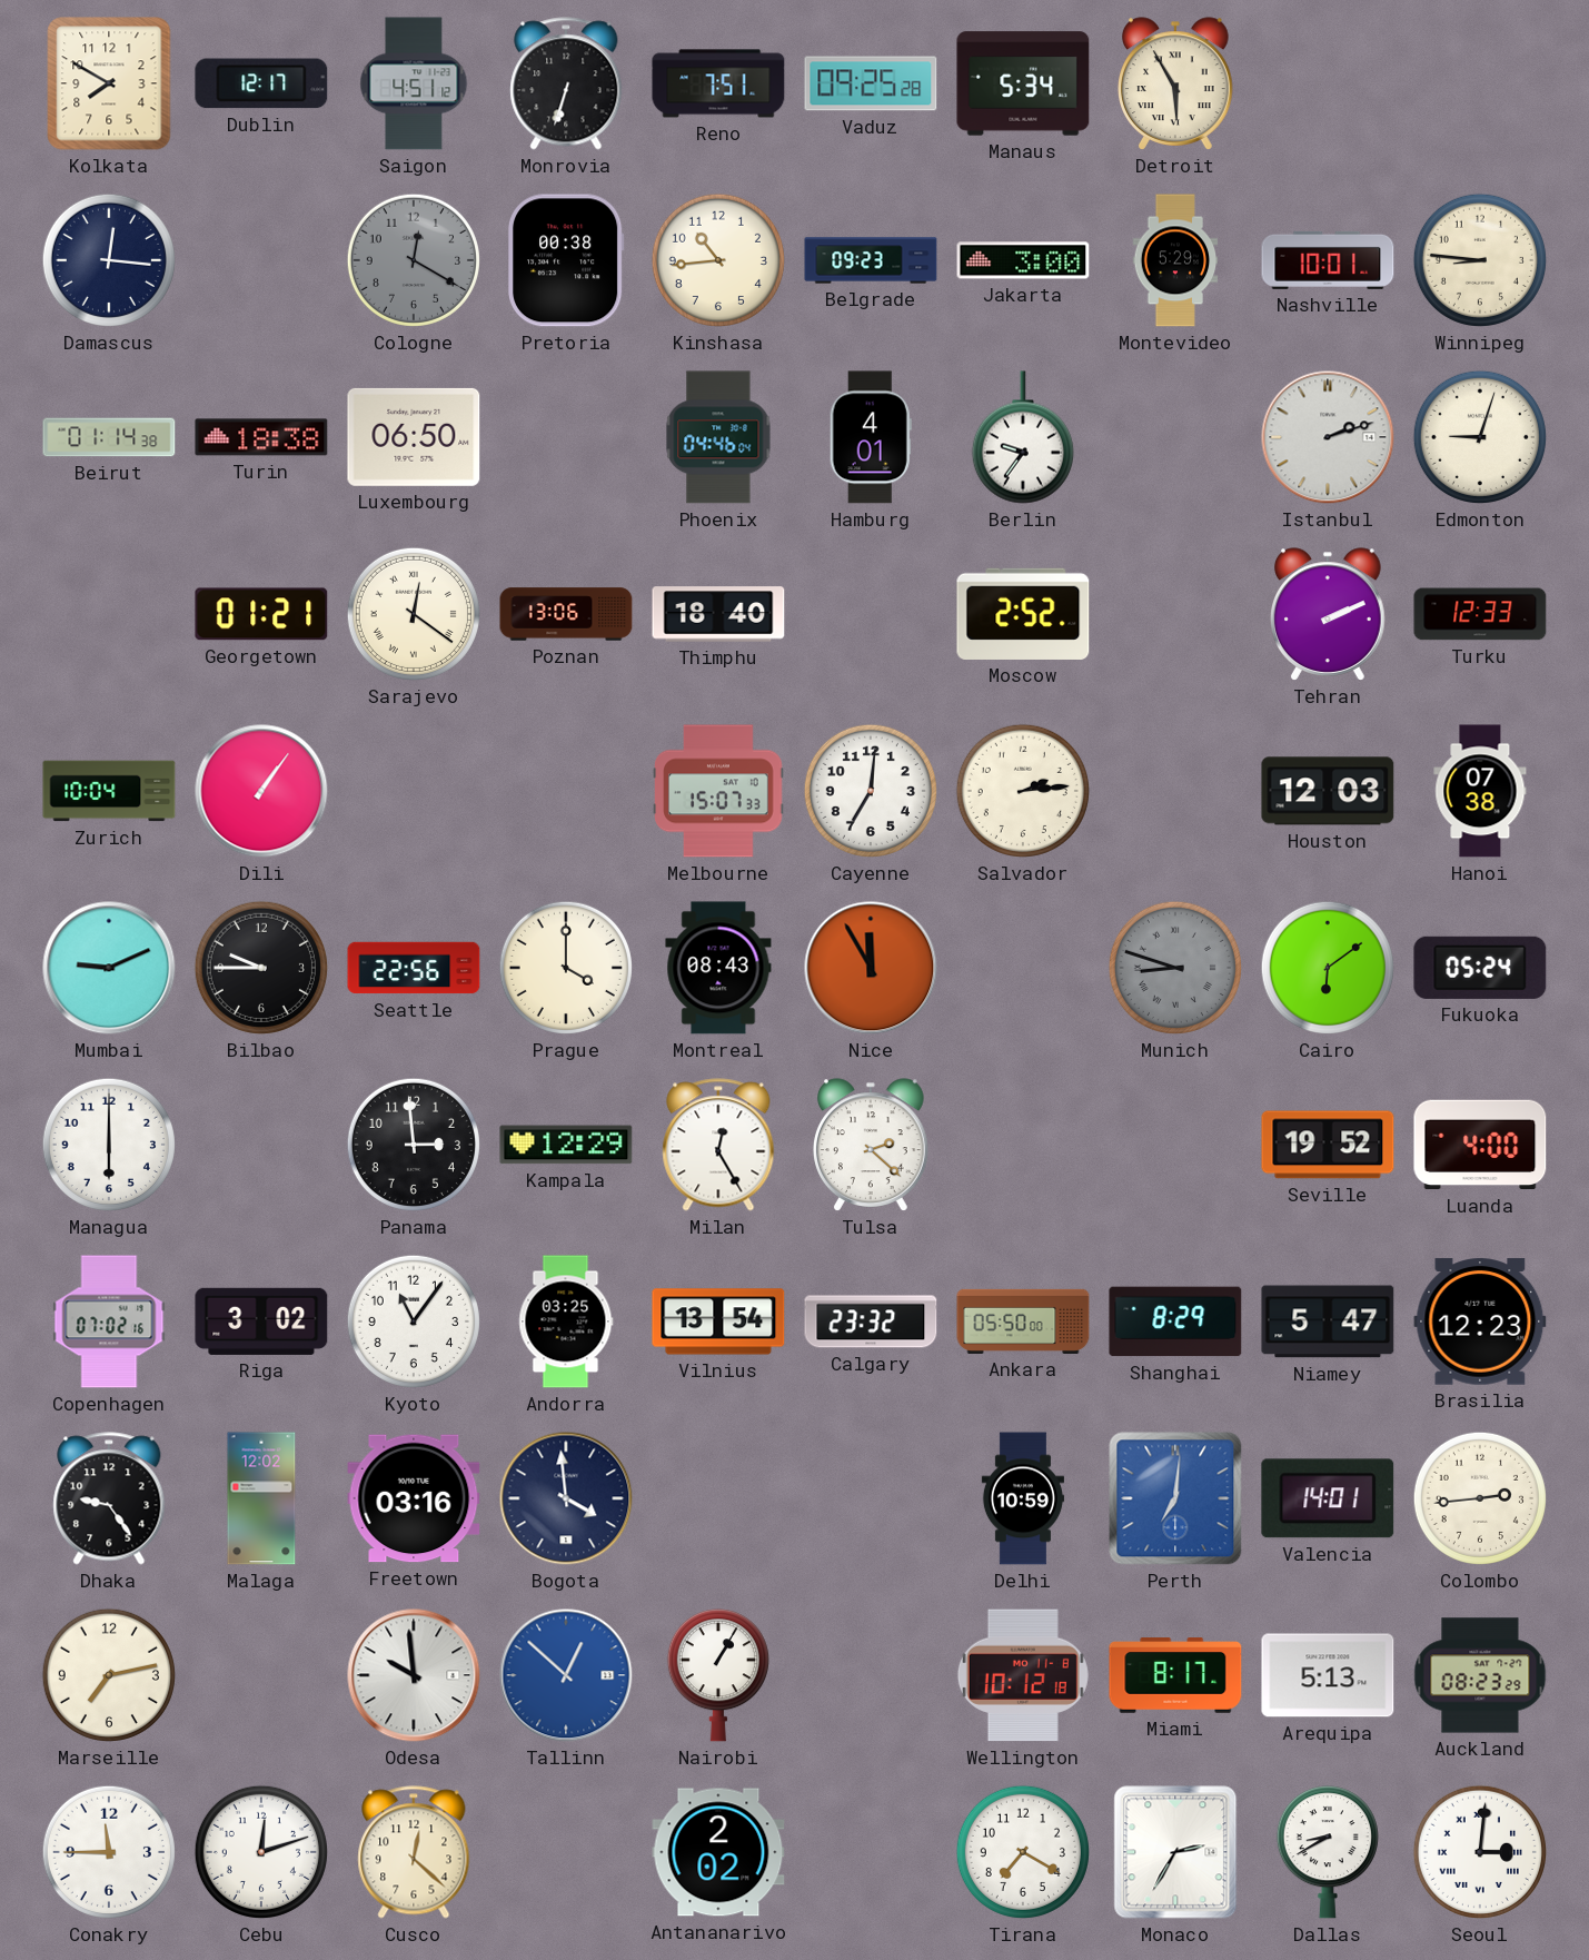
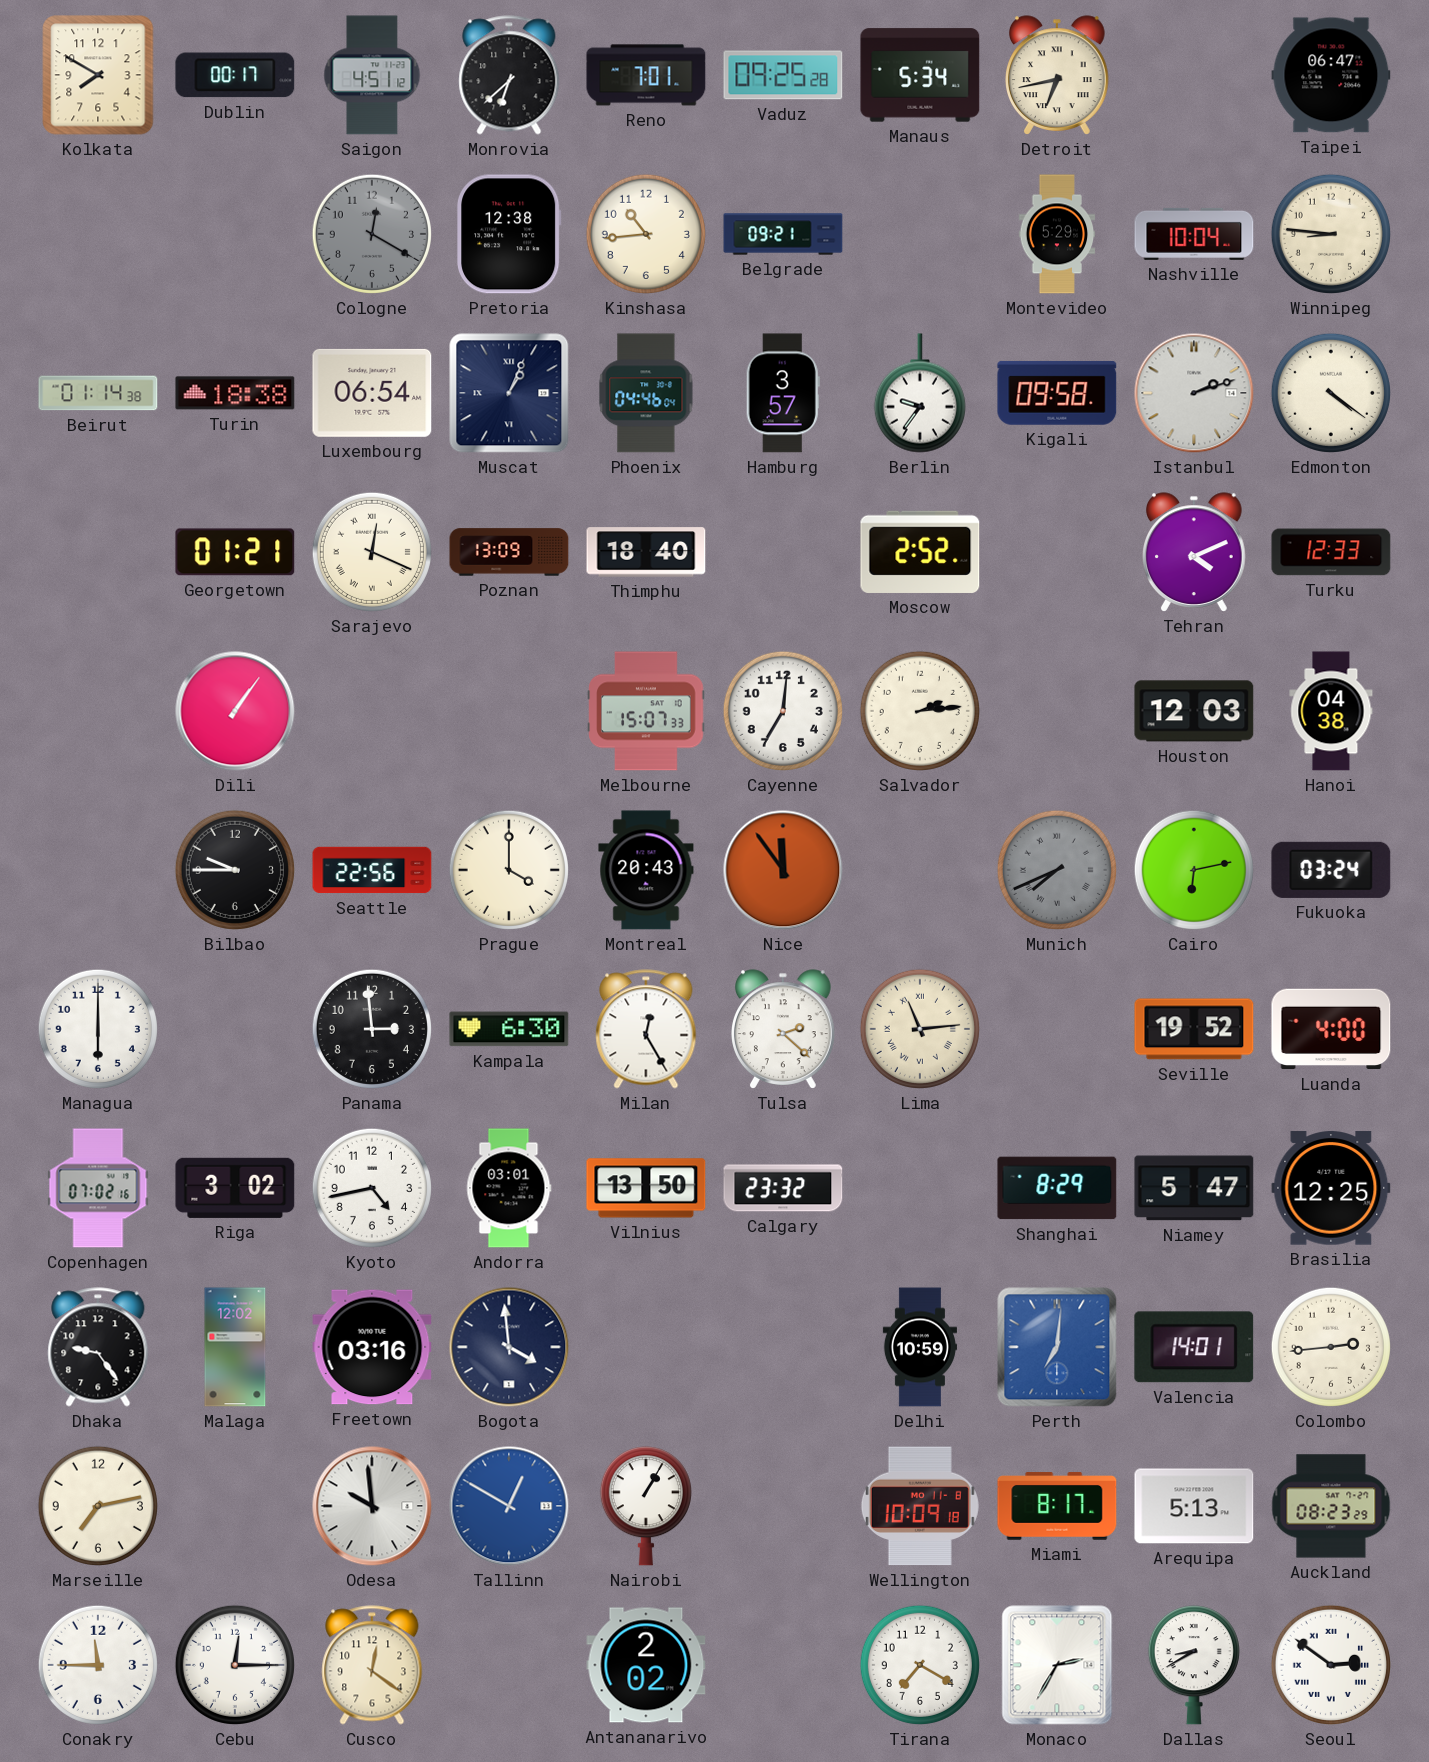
Dublin: 12:17 -> 00:17 (235, 75)
Monrovia: 6:33 -> 6:38 (509, 75)
Reno: 7:51 -> 7:01 (646, 75)
Detroit: 5:55 -> 6:43 (1058, 75)
Taipei: none -> 06:47 (1331, 75)
Damascus: 12:16 -> none (109, 260)
Pretoria: 00:38 -> 12:38 (510, 234)
Belgrade: 09:23 -> 09:21 (783, 234)
Jakarta: 3:00 -> none (1023, 260)
Nashville: 10:01 -> 10:04 (1194, 234)
Luxembourg: 06:50 -> 06:54 (372, 393)
Muscat: none -> 1:04 (509, 393)
Hamburg: 4:01 -> 3:57 (783, 393)
Kigali: none -> 09:58 (1057, 393)
Edmonton: 9:03 -> 4:21 (1331, 393)
Sarajevo: 12:21 -> 12:19 (372, 552)
Poznan: 13:06 -> 13:09 (509, 552)
Tehran: 2:11 -> 4:11 (1195, 552)
Zurich: 10:04 -> none (109, 791)
Hanoi: 07:38 -> 04:38 (1331, 711)
Mumbai: 9:11 -> none (109, 968)
Montreal: 08:43 -> 20:43 (646, 870)
Nice: 11:55 -> 11:54 (783, 870)
Munich: 8:48 -> 7:41 (1057, 870)
Cairo: 6:09 -> 6:13 (1194, 870)
Fukuoka: 05:24 -> 03:24 (1331, 870)
Kampala: 12:29 -> 6:30 (509, 1029)
Lima: none -> 11:14 (920, 1029)
Kyoto: 11:06 -> 4:43 (372, 1188)
Andorra: 03:25 -> 03:01 (509, 1188)
Vilnius: 13:54 -> 13:50 (646, 1188)
Ankara: 05:50 -> none (1023, 1321)
Brasilia: 12:23 -> 12:25 (1331, 1188)
Tallinn: 12:52 -> 12:50 (509, 1506)
Wellington: 10:12 -> 10:09 (920, 1506)
Cebu: 12:12 -> 12:15 (235, 1665)
Cusco: 12:22 -> 12:21 (372, 1665)
Seoul: 3:01 -> 2:51 (1331, 1665)
